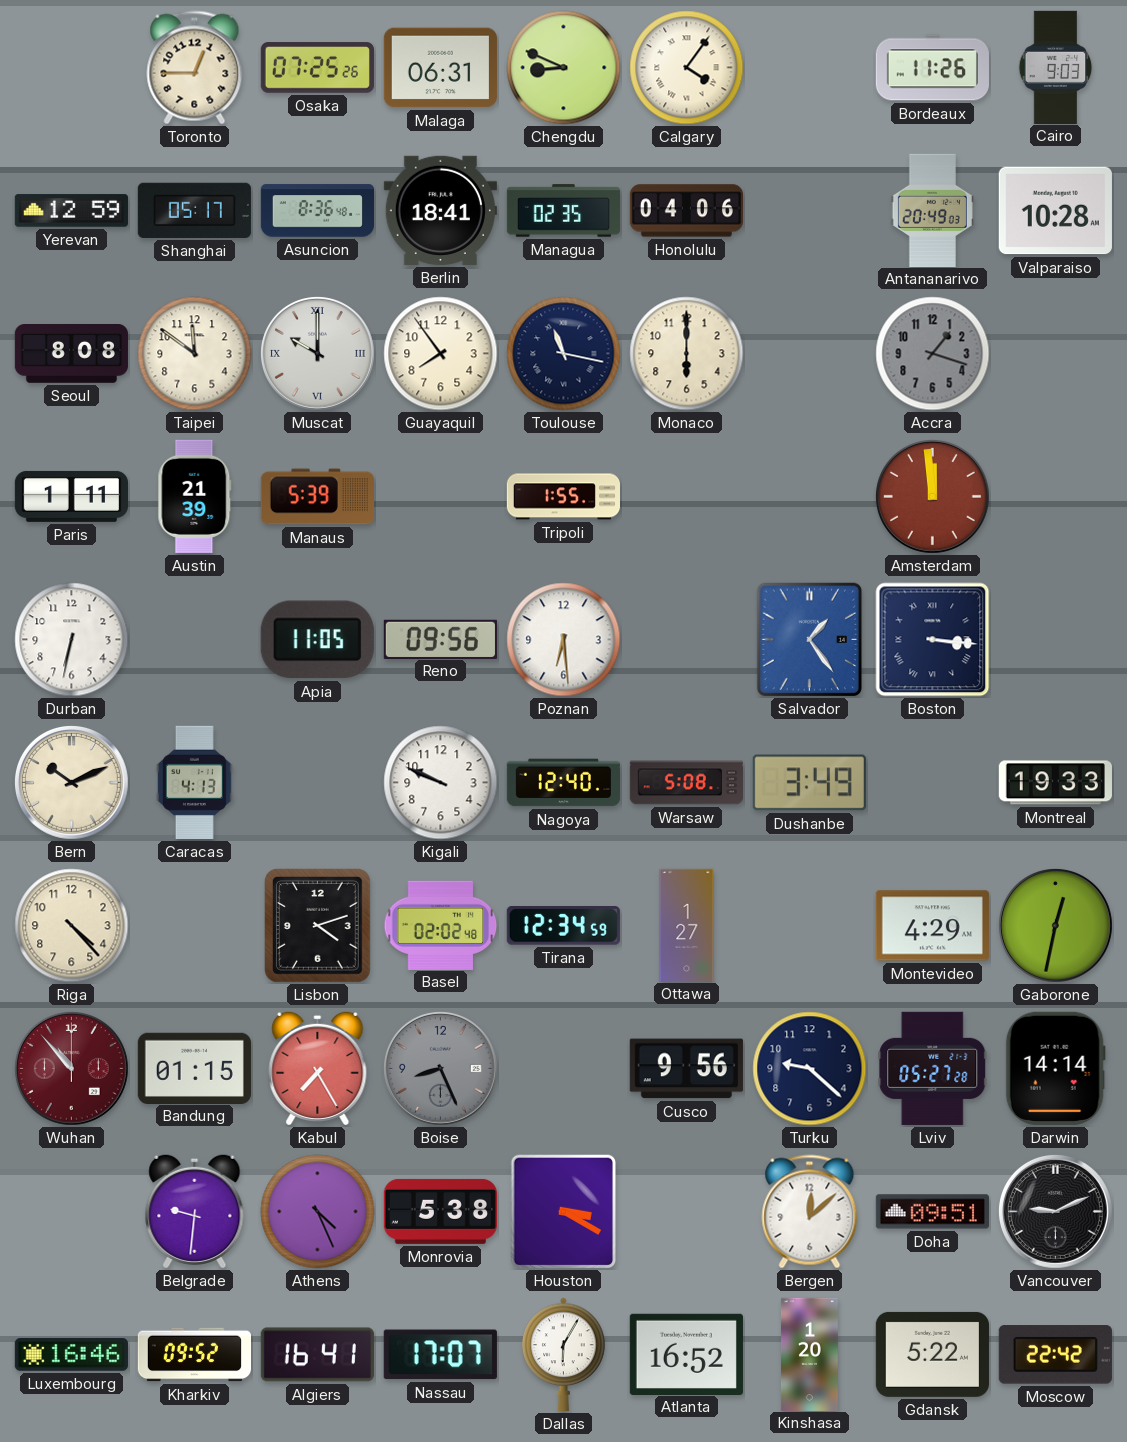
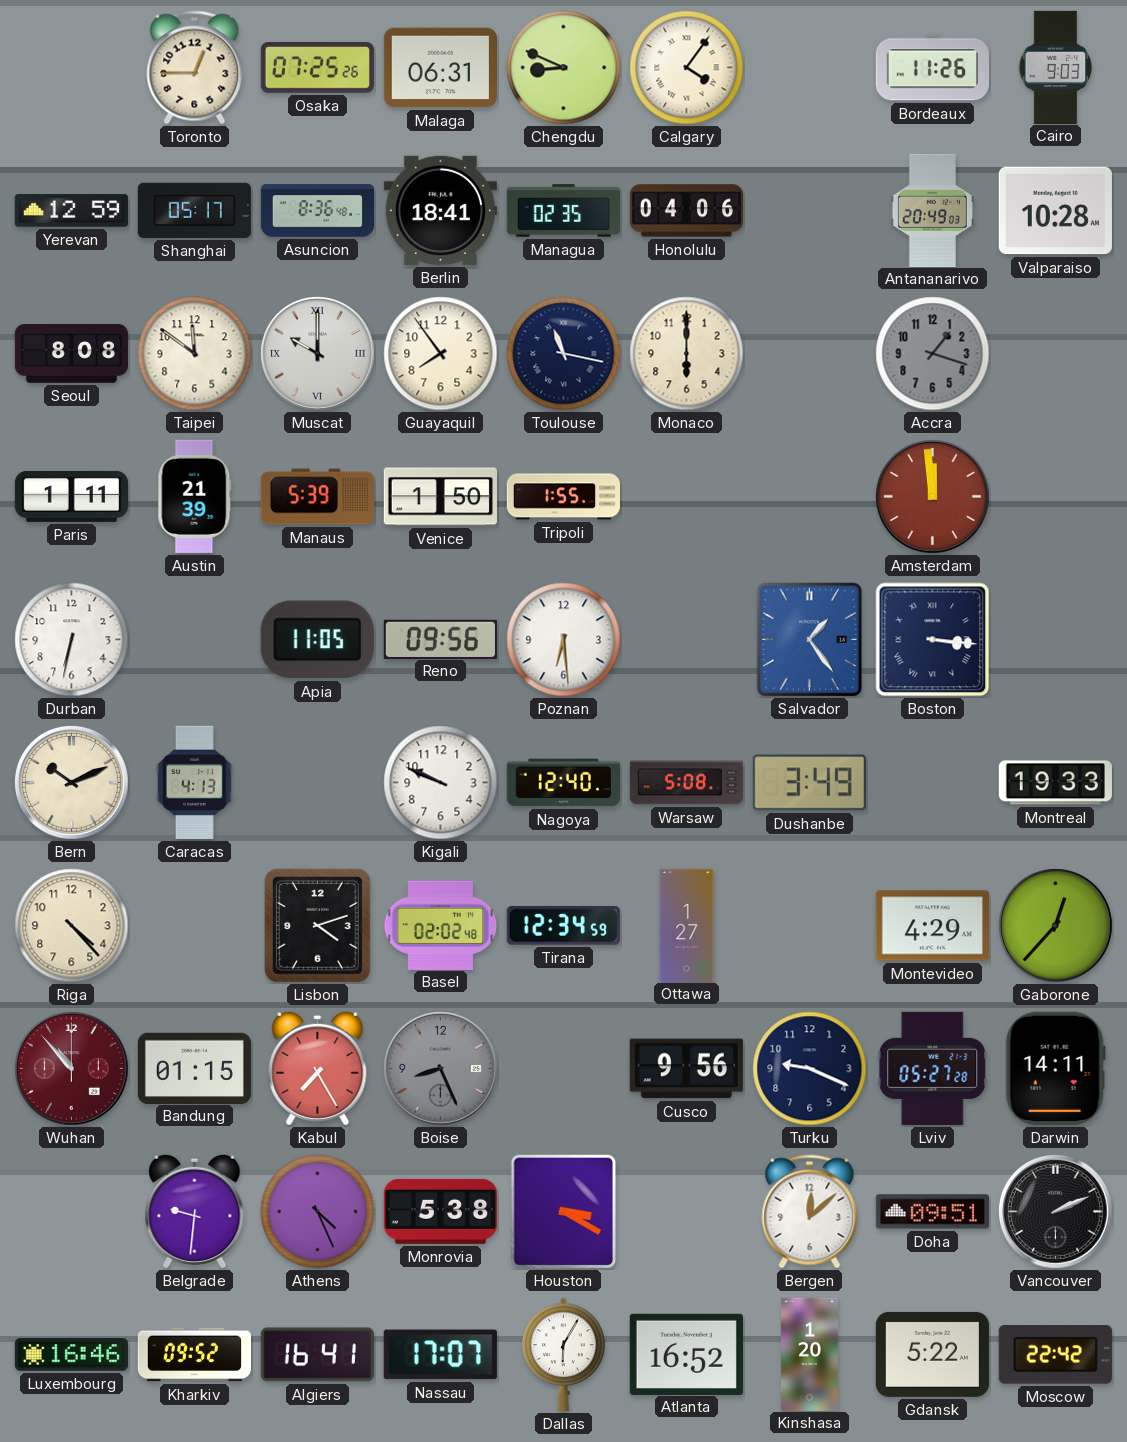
Venice: none -> 1:50 (440, 497)
Gaborone: 12:32 -> 12:37 (1056, 926)
Turku: 9:22 -> 9:19 (810, 1069)
Darwin: 14:14 -> 14:11 (1055, 1068)
Vancouver: 9:11 -> 2:11 (1056, 1212)
